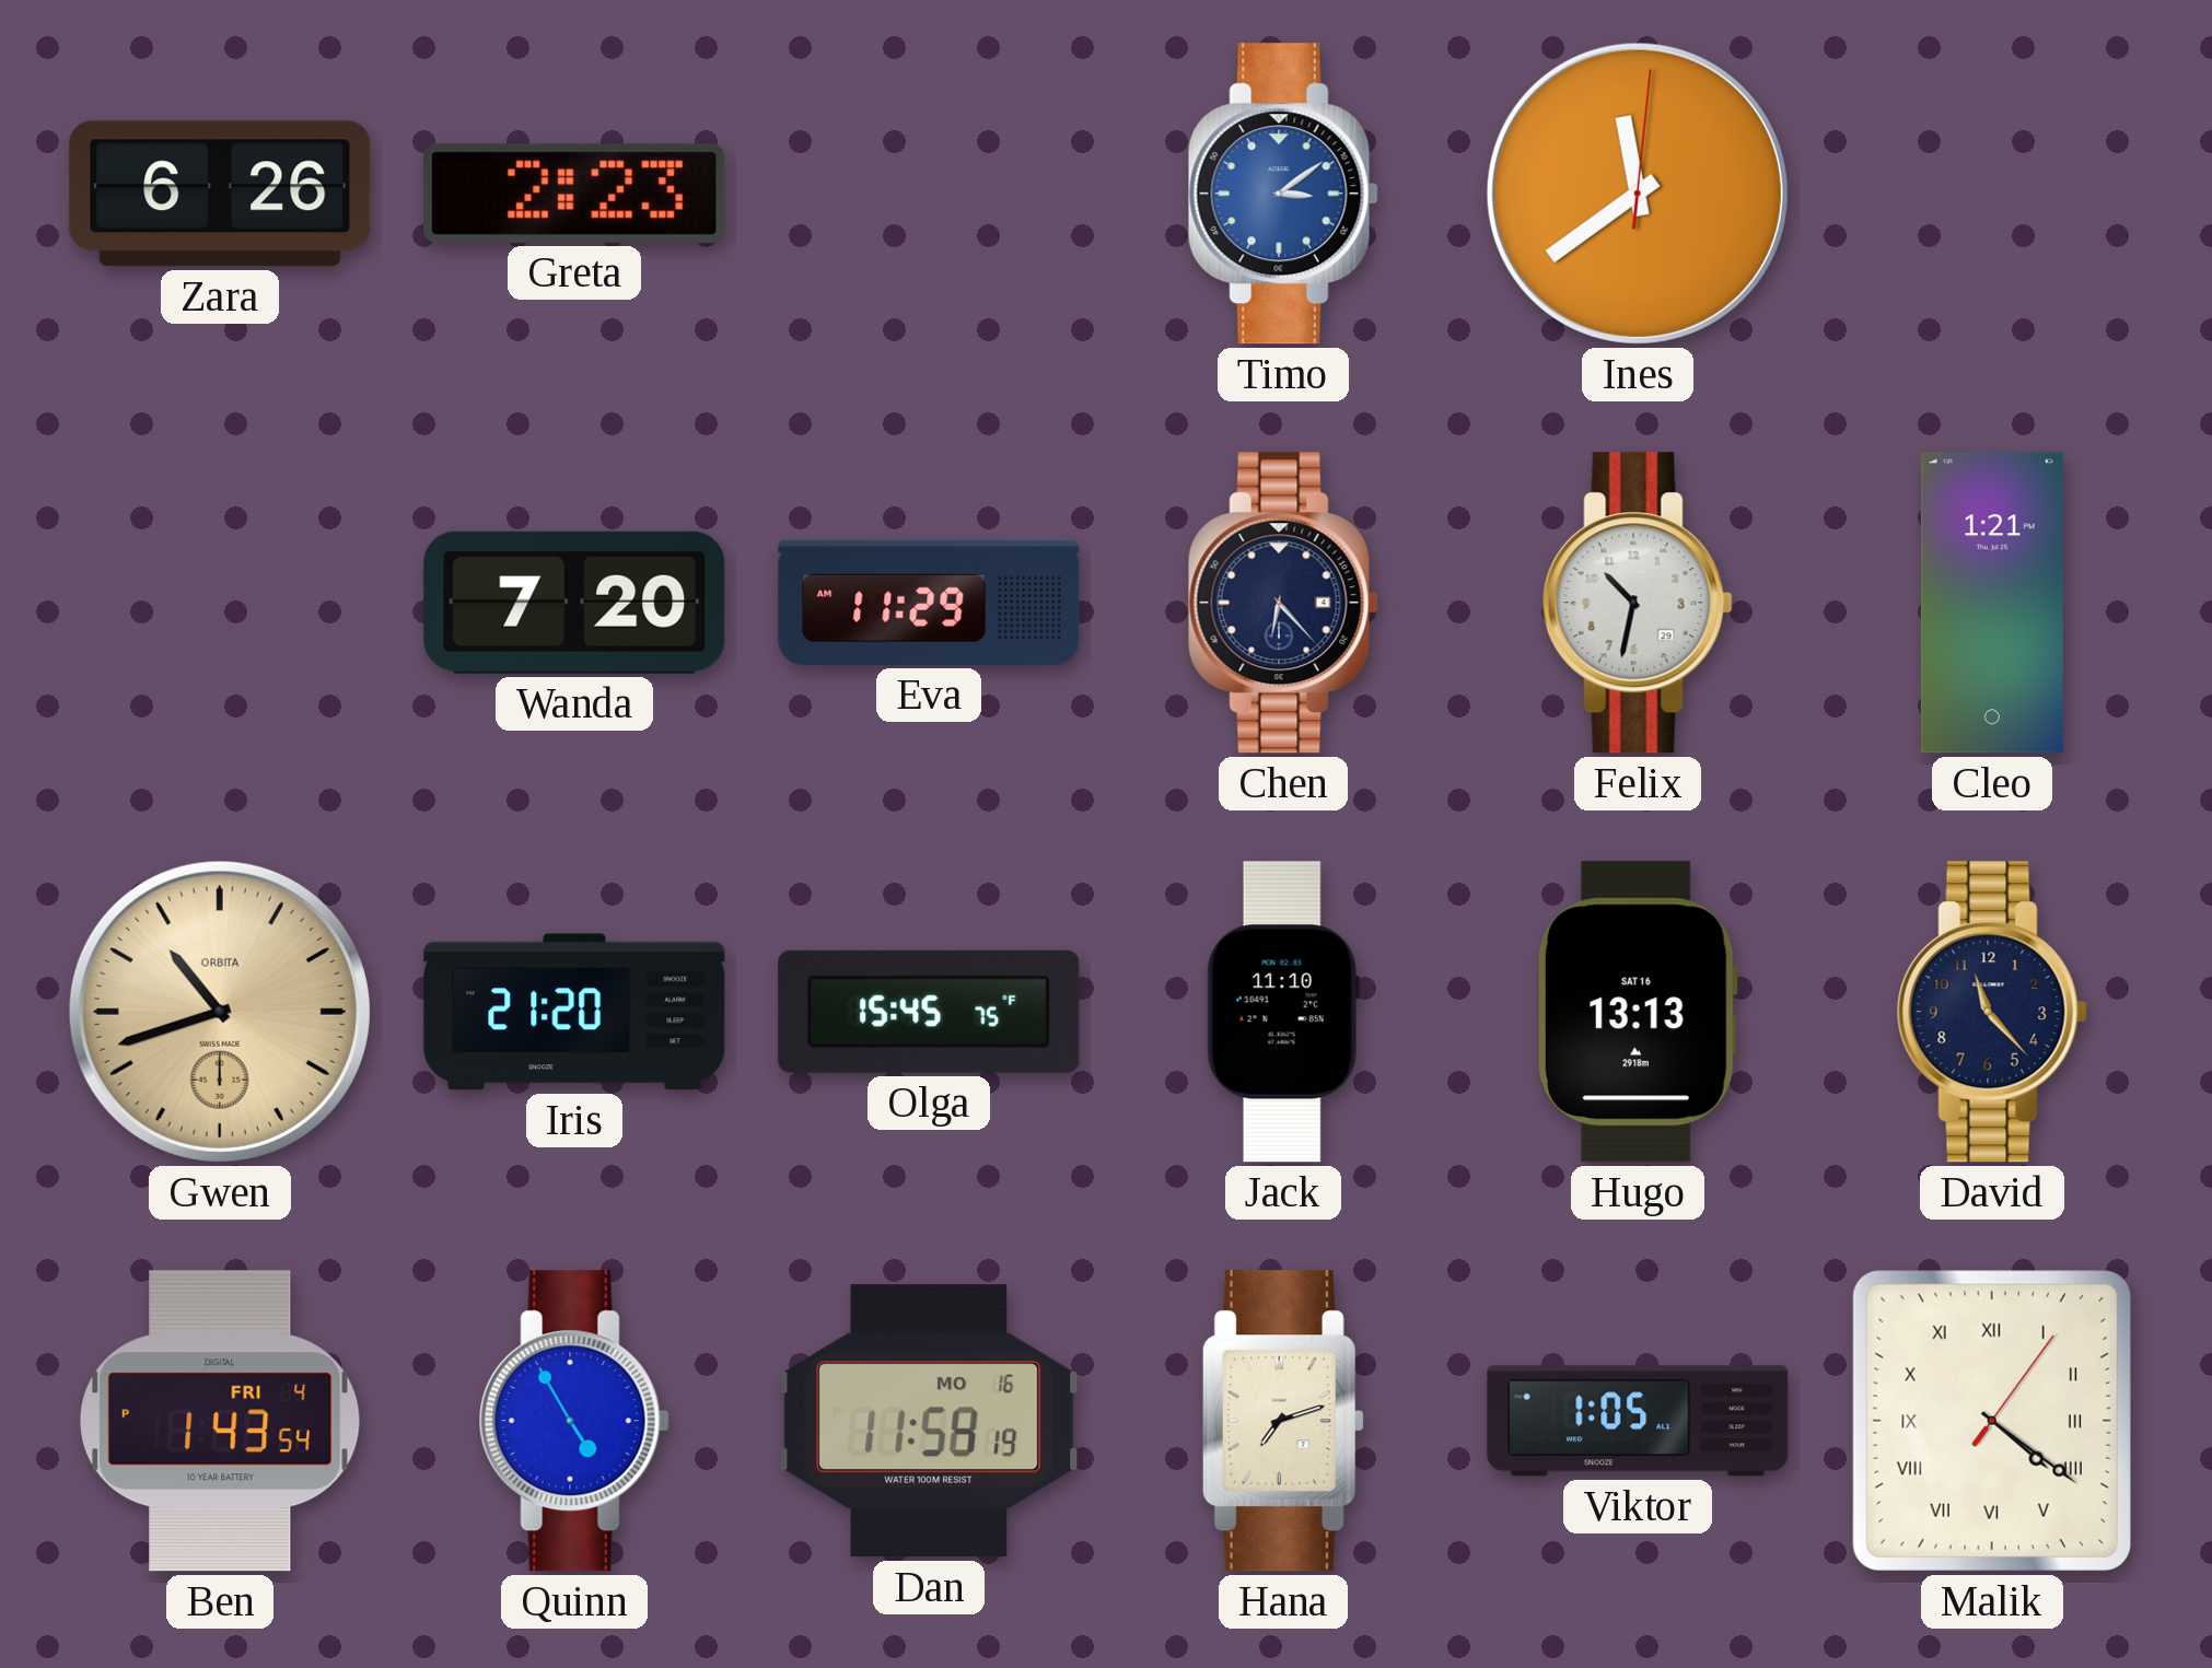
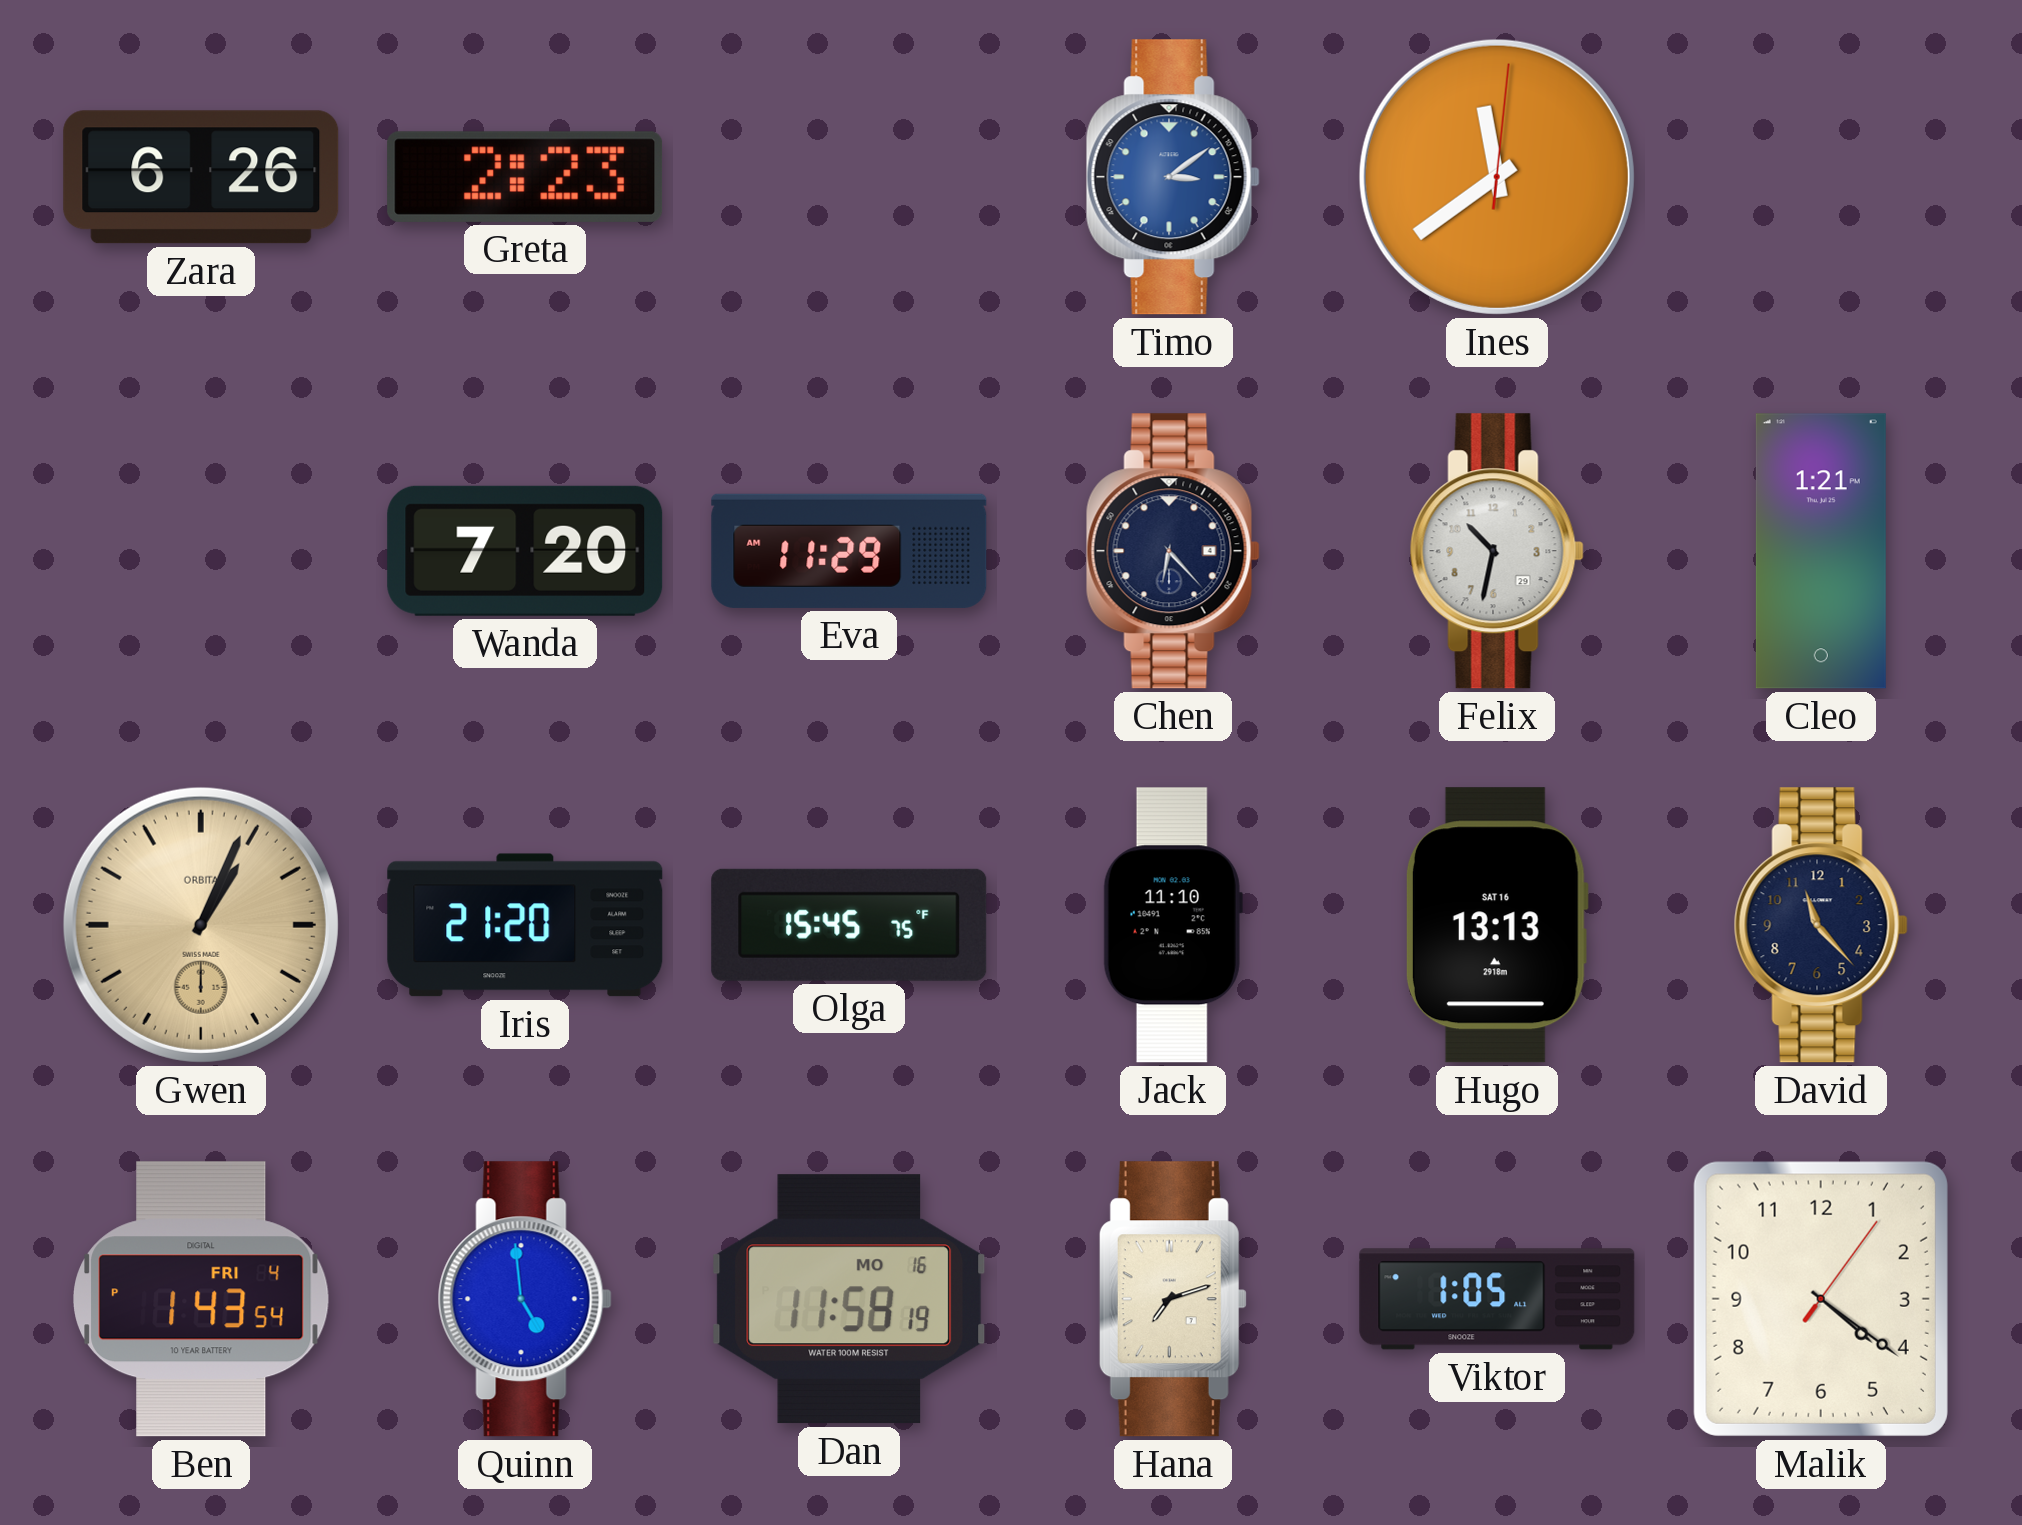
Gwen: 10:42 -> 1:04 (201, 925)
Quinn: 4:55 -> 4:59 (525, 1299)
Malik numerals: Roman -> Arabic (1821, 1299)
